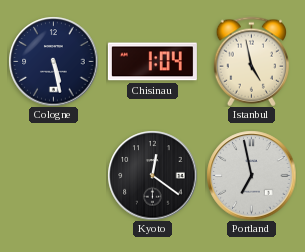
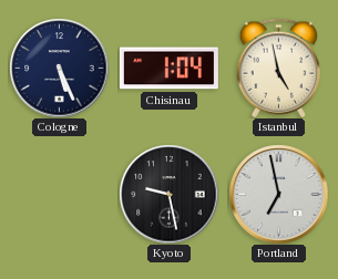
Cologne: 5:28 -> 5:26 (59, 68)
Kyoto: 12:21 -> 9:28 (168, 194)
